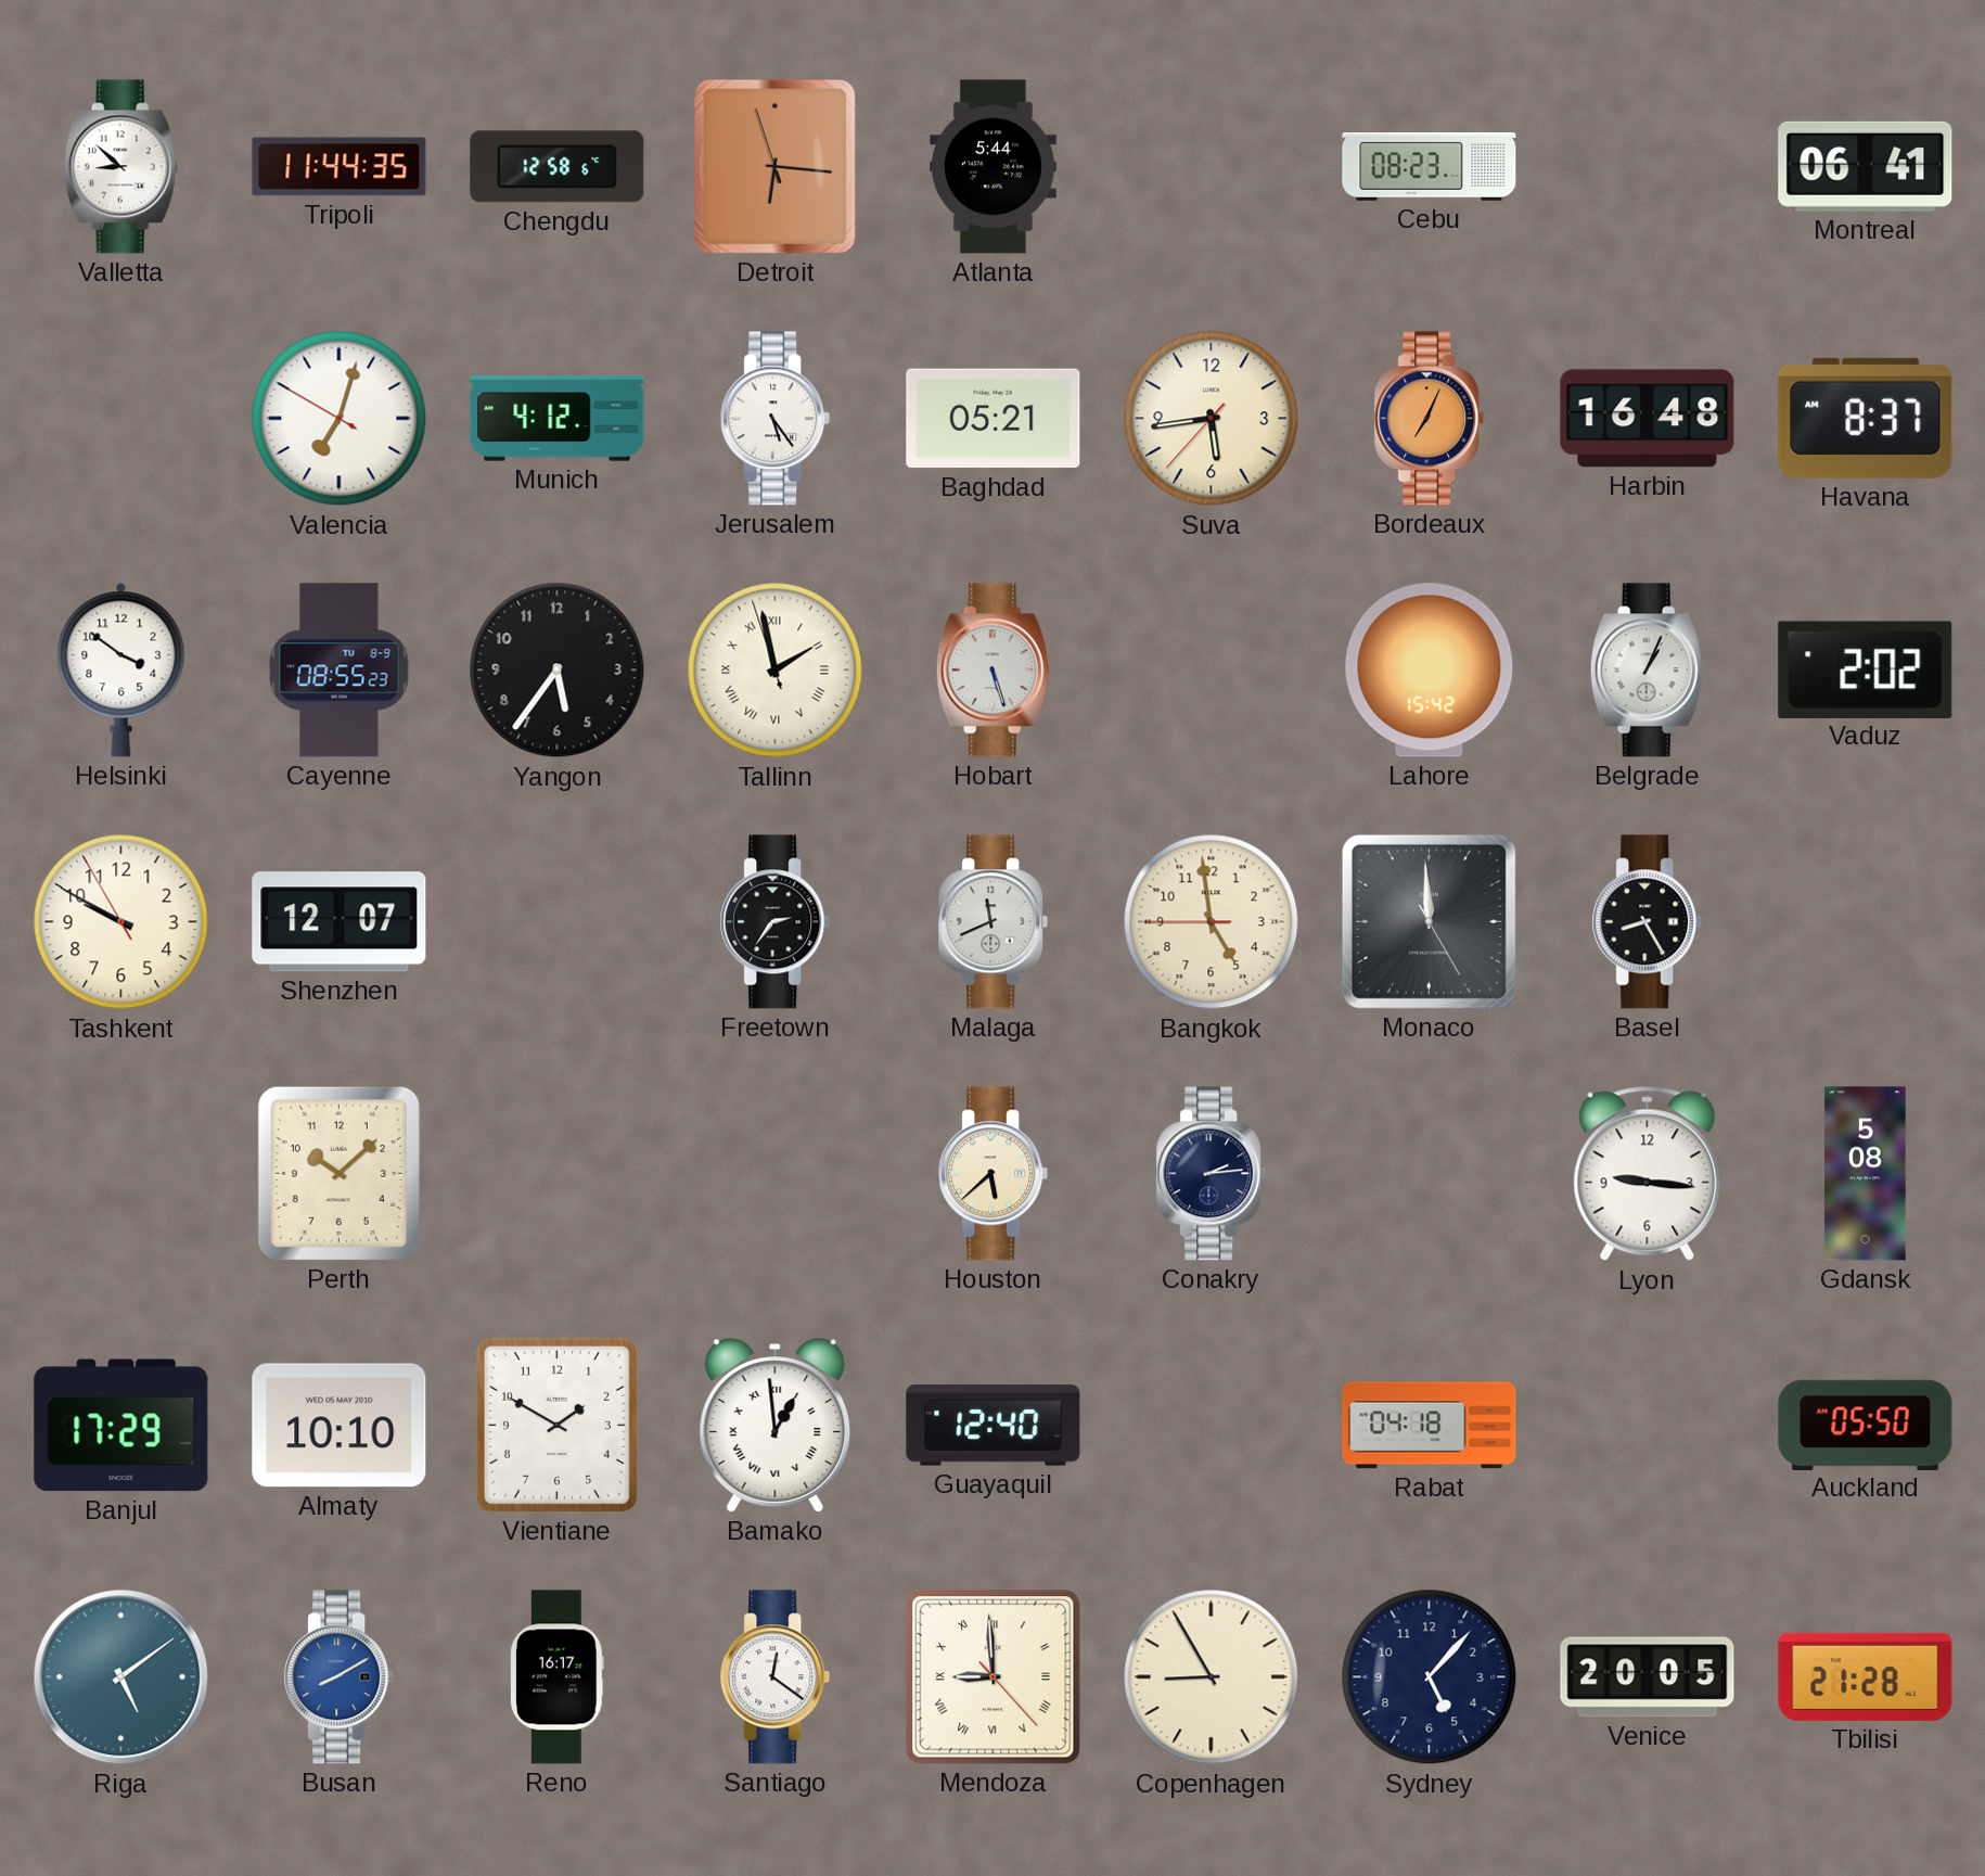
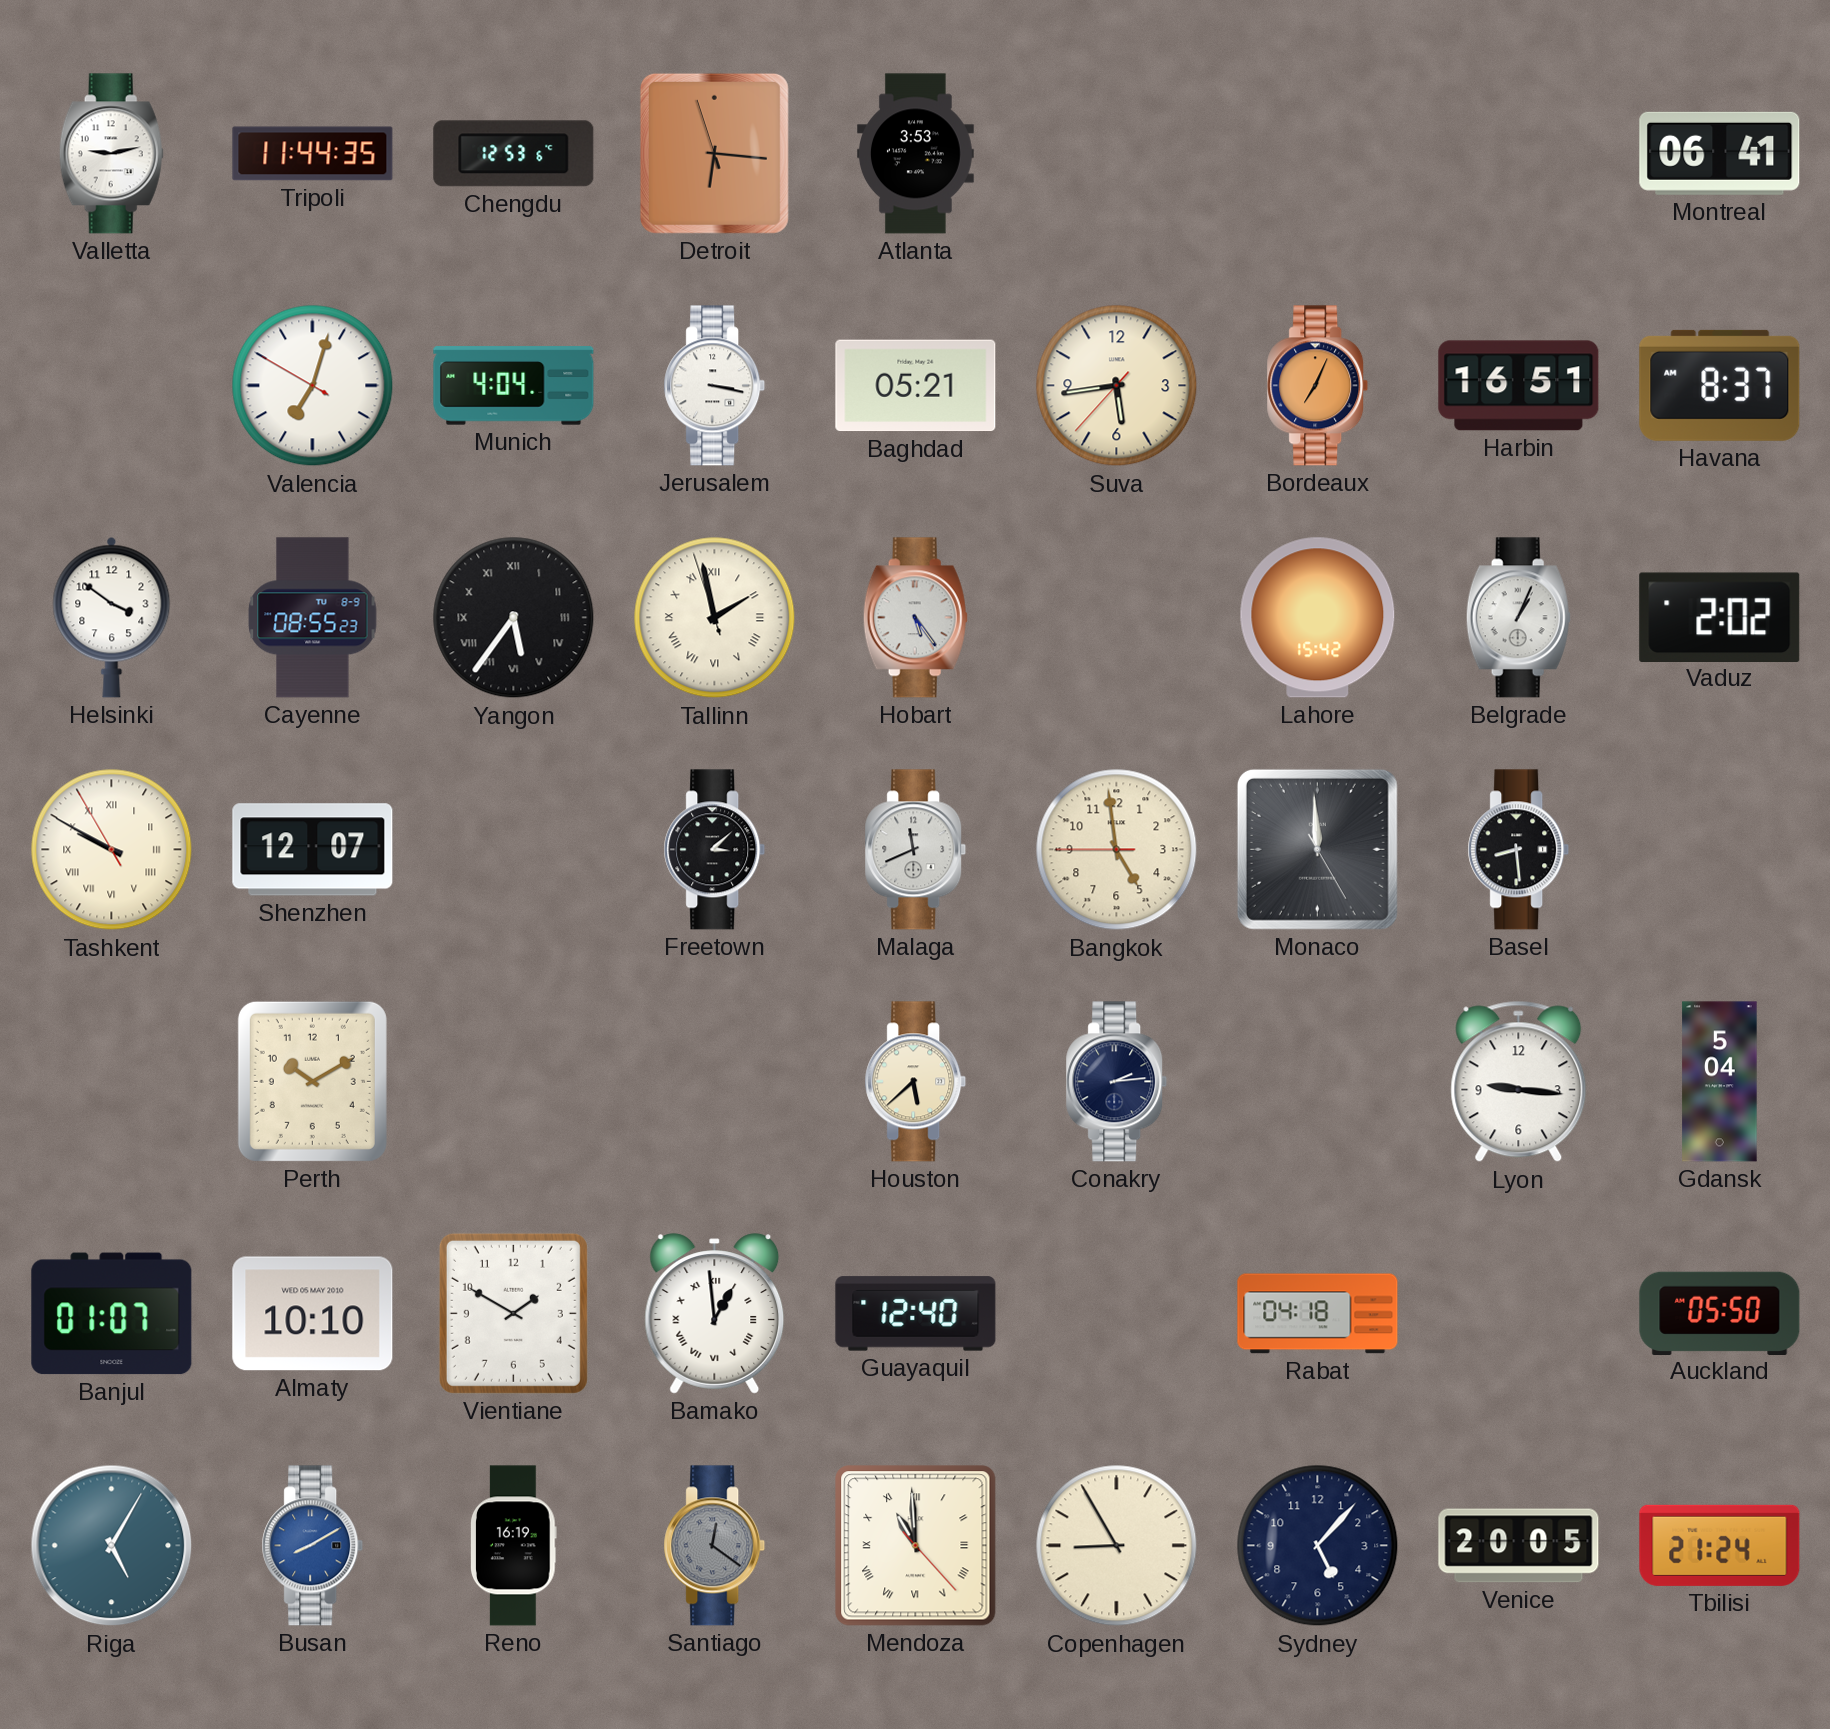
Valletta: 8:52 -> 9:13 (111, 154)
Chengdu: 12:58 -> 12:53 (514, 154)
Atlanta: 5:44 -> 3:53 (916, 154)
Cebu: 08:23 -> none (1430, 167)
Munich: 4:12 -> 4:04 (514, 386)
Jerusalem: 5:24 -> 3:17 (715, 386)
Harbin: 16:48 -> 16:51 (1519, 386)
Yangon numerals: Arabic -> Roman (514, 618)
Hobart: 5:27 -> 5:24 (915, 618)
Tashkent numerals: Arabic -> Roman (112, 850)
Freetown: 2:36 -> 3:08 (715, 850)
Basel: 8:25 -> 8:29 (1519, 850)
Perth: 10:08 -> 10:10 (312, 1081)
Gdansk: 5:08 -> 5:04 (1720, 1082)
Banjul: 17:29 -> 01:07 (112, 1314)
Riga: 5:09 -> 5:05 (112, 1546)
Reno: 16:17 -> 16:19 (514, 1546)
Santiago dial: white -> grey (715, 1546)
Mendoza: 8:59 -> 10:59 (916, 1546)
Tbilisi: 21:28 -> 21:24 (1720, 1545)
